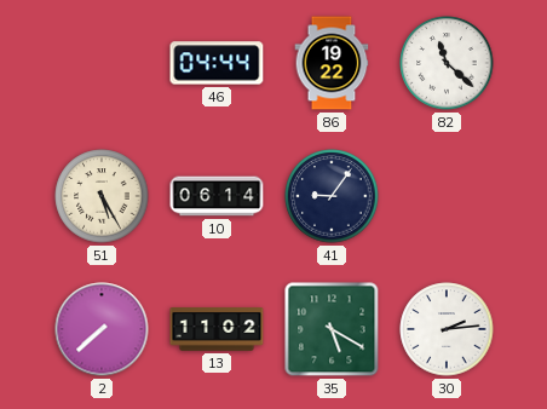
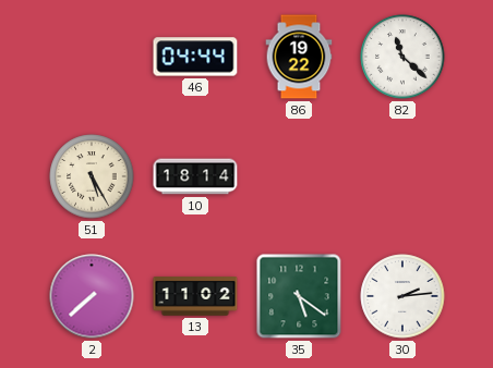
10: 06:14 -> 18:14 (195, 176)
41: 9:06 -> none (332, 196)
35: 5:20 -> 5:21 (299, 296)
